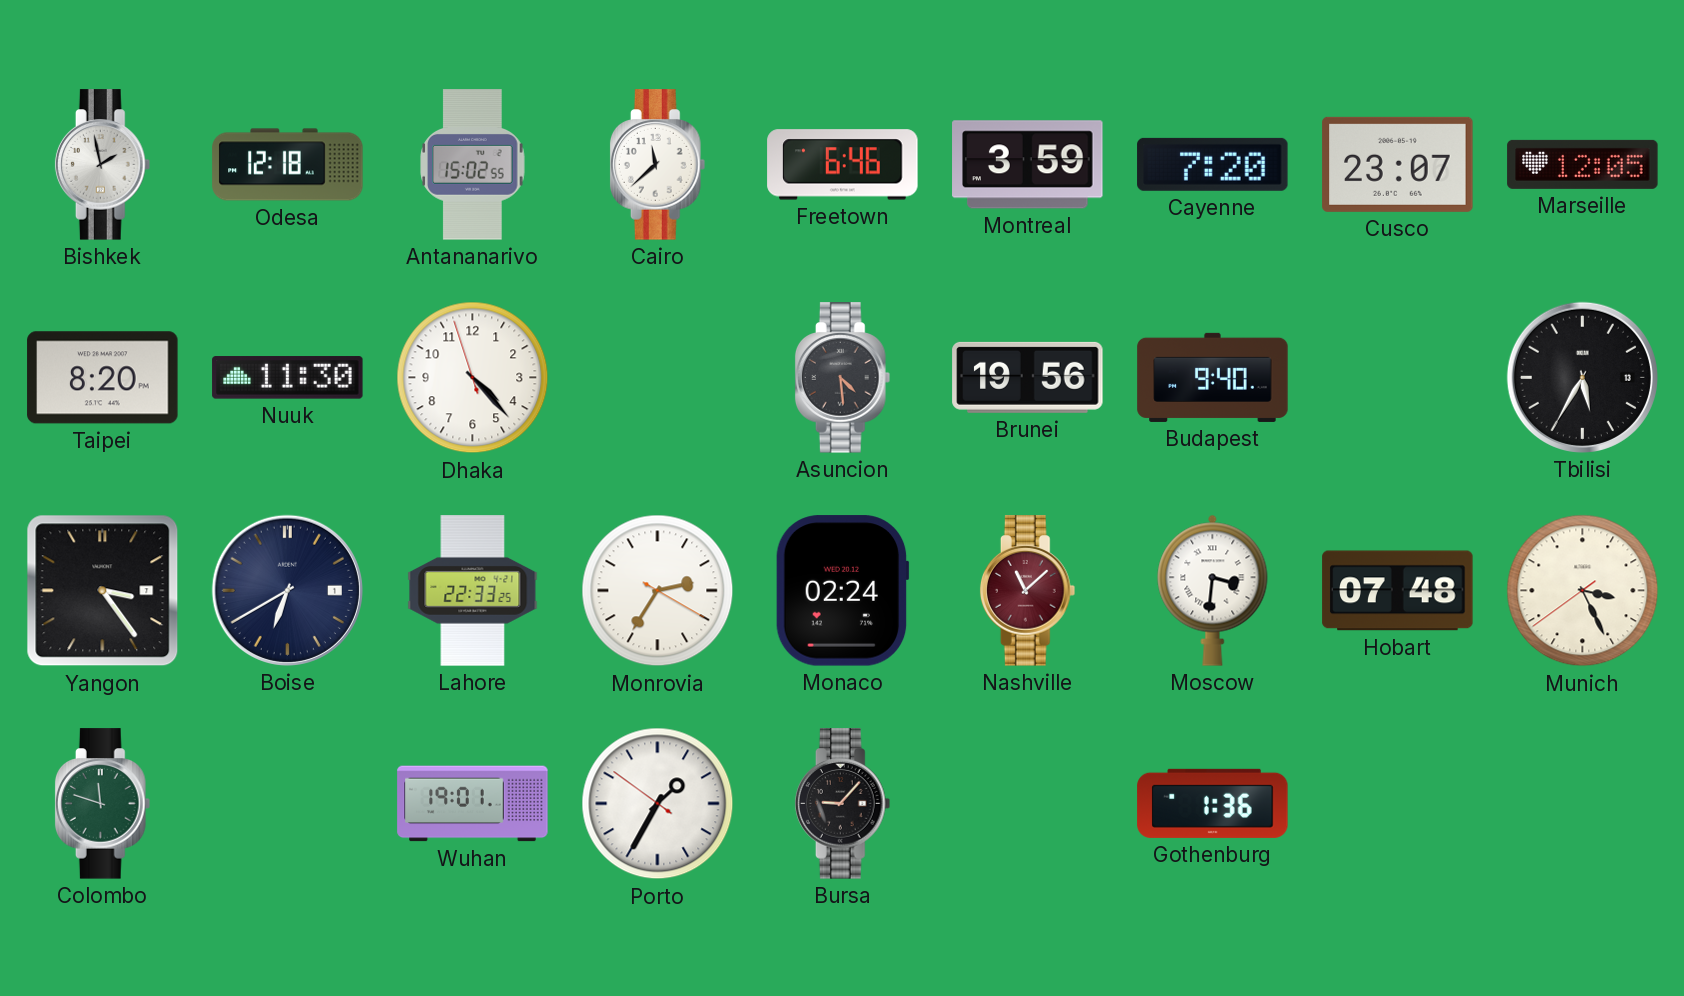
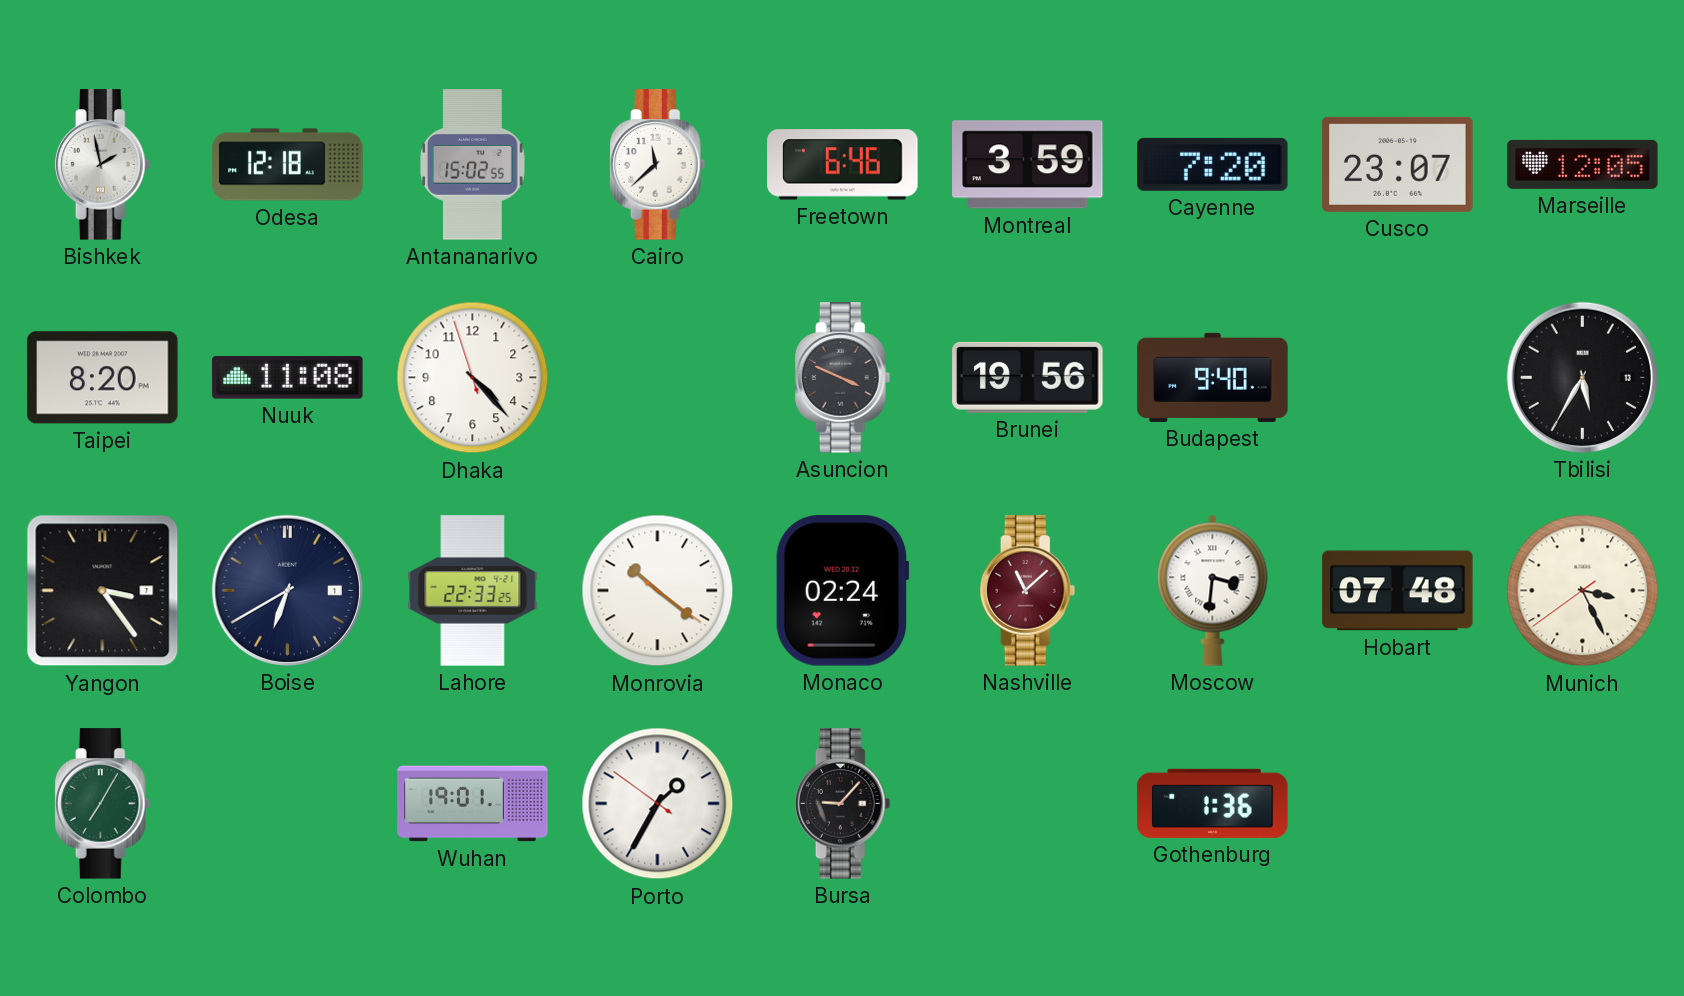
Nuuk: 11:30 -> 11:08 (288, 378)
Asuncion: 4:29 -> 3:49 (843, 378)
Monrovia: 2:35 -> 10:21 (658, 591)
Colombo: 11:48 -> 7:05 (103, 804)
